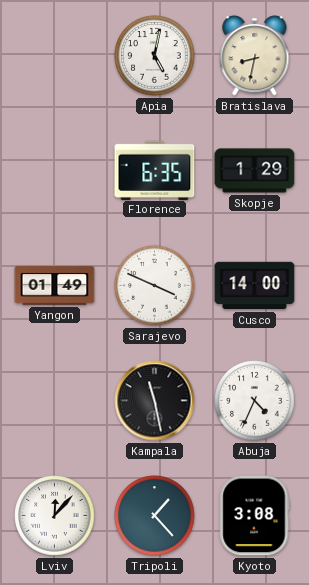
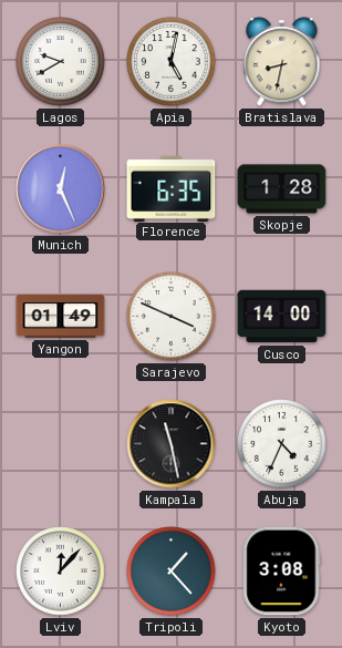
Lagos: none -> 9:40 (61, 62)
Munich: none -> 12:26 (61, 189)
Skopje: 1:29 -> 1:28 (282, 189)
